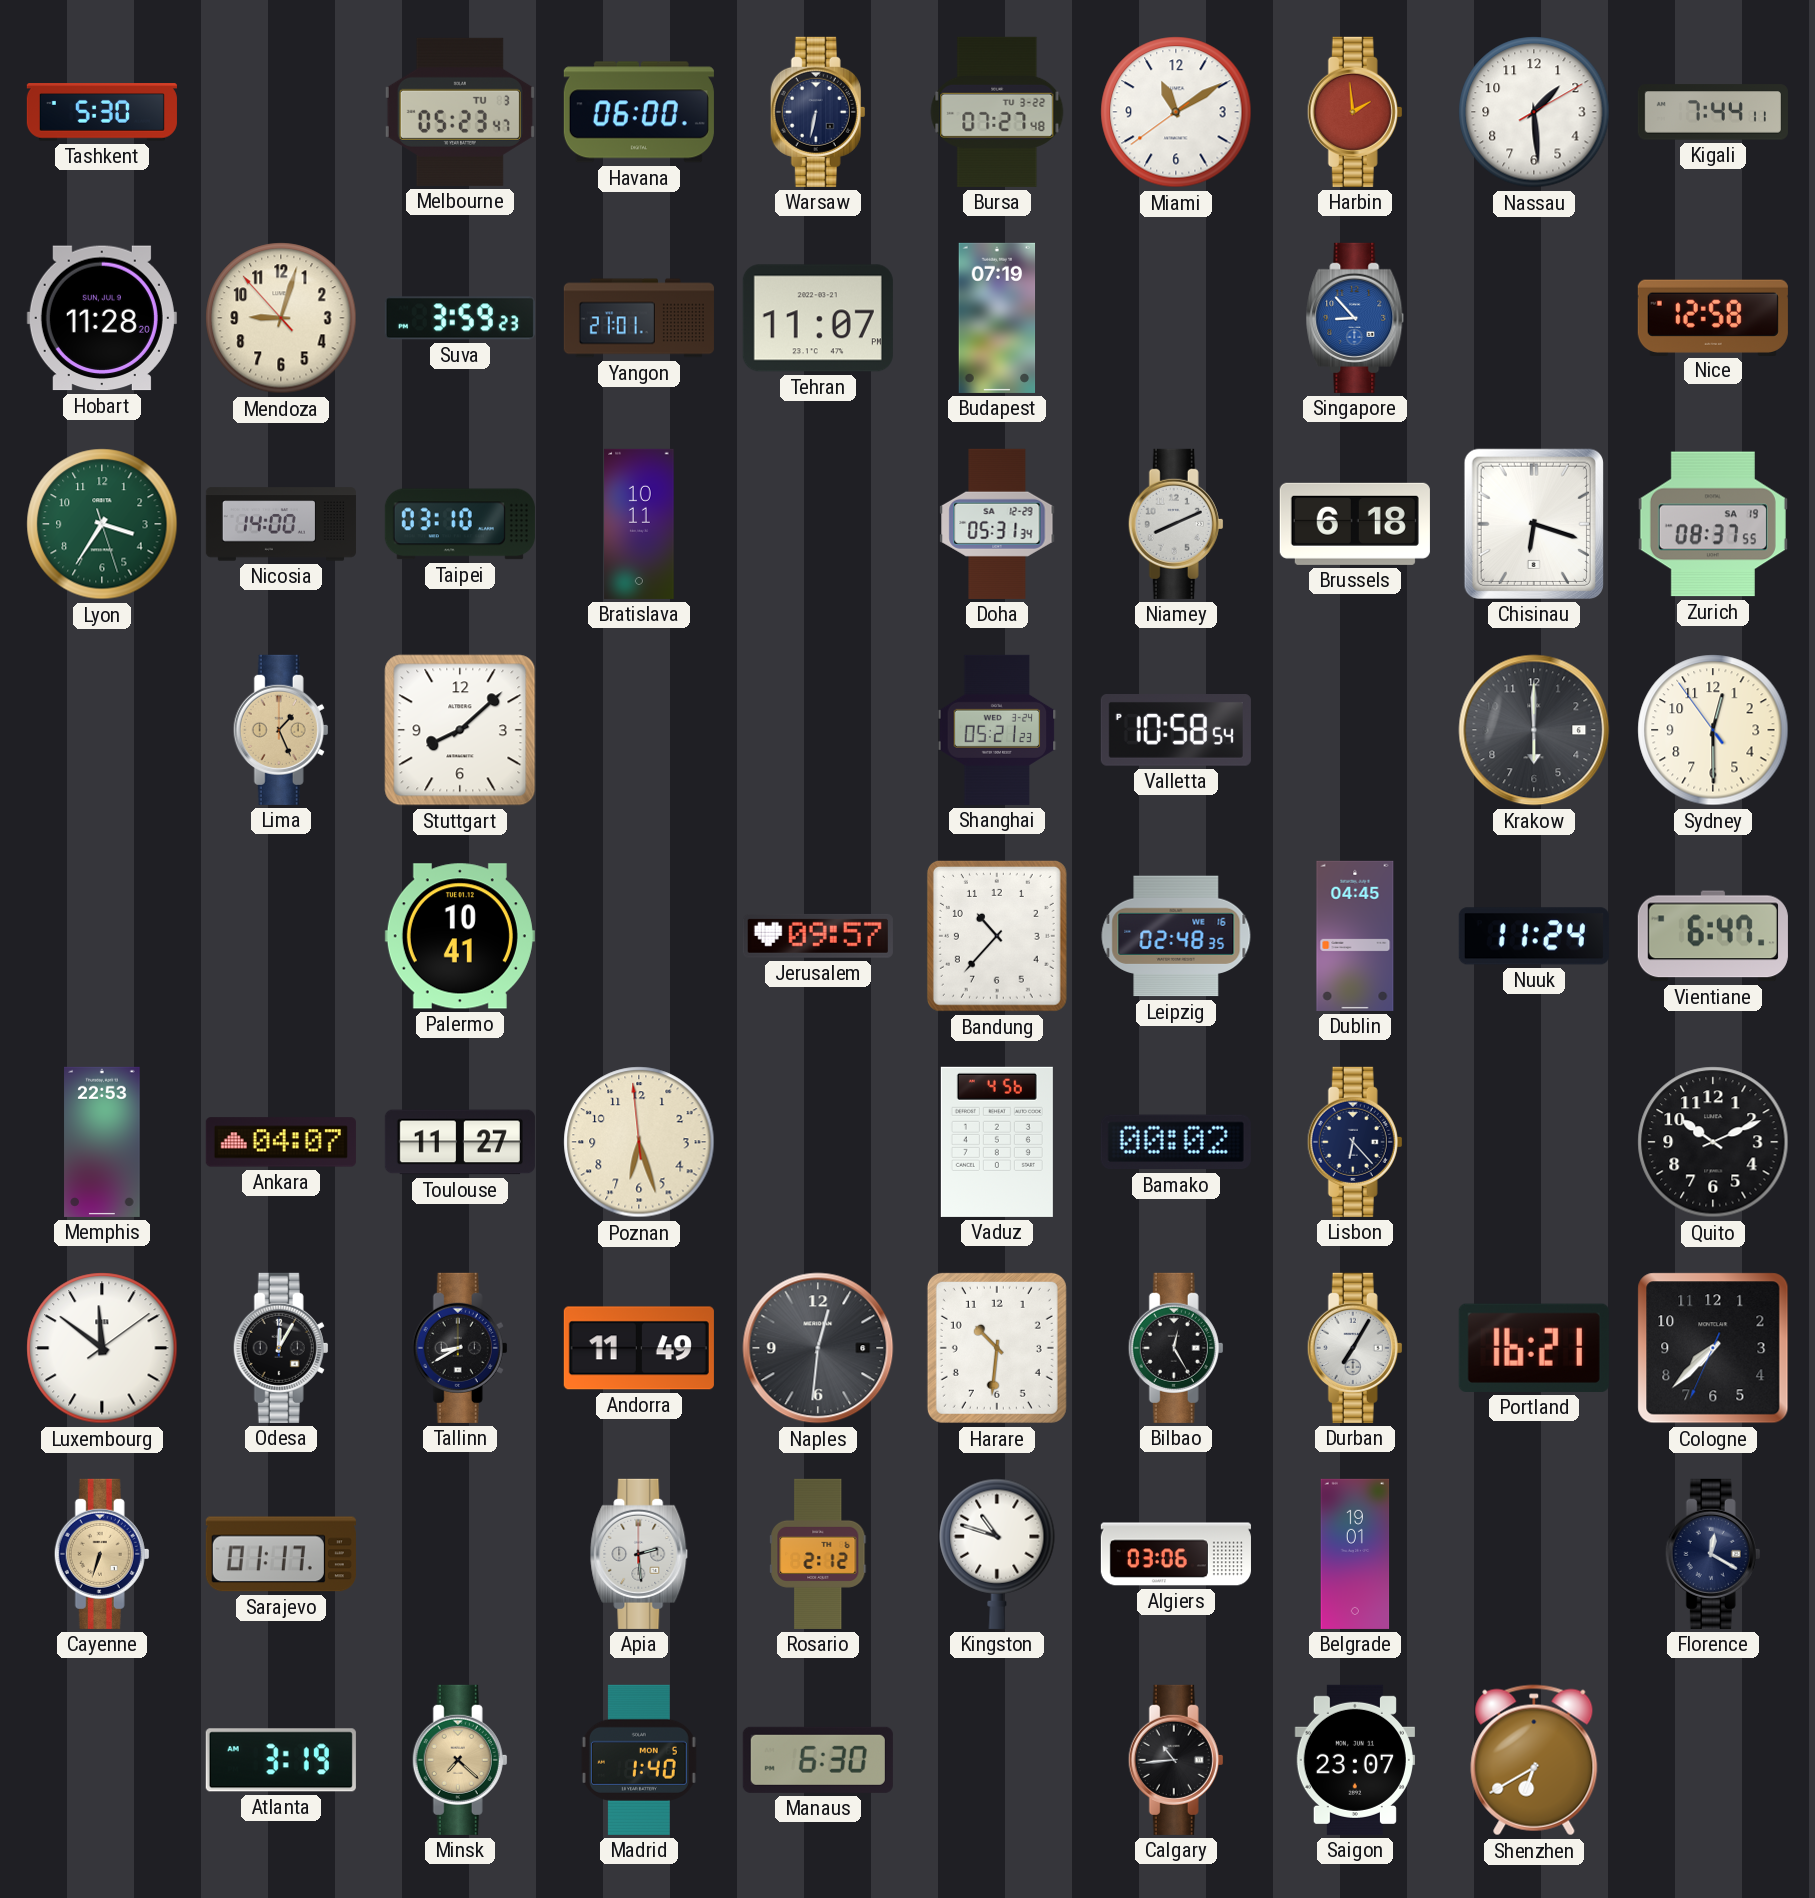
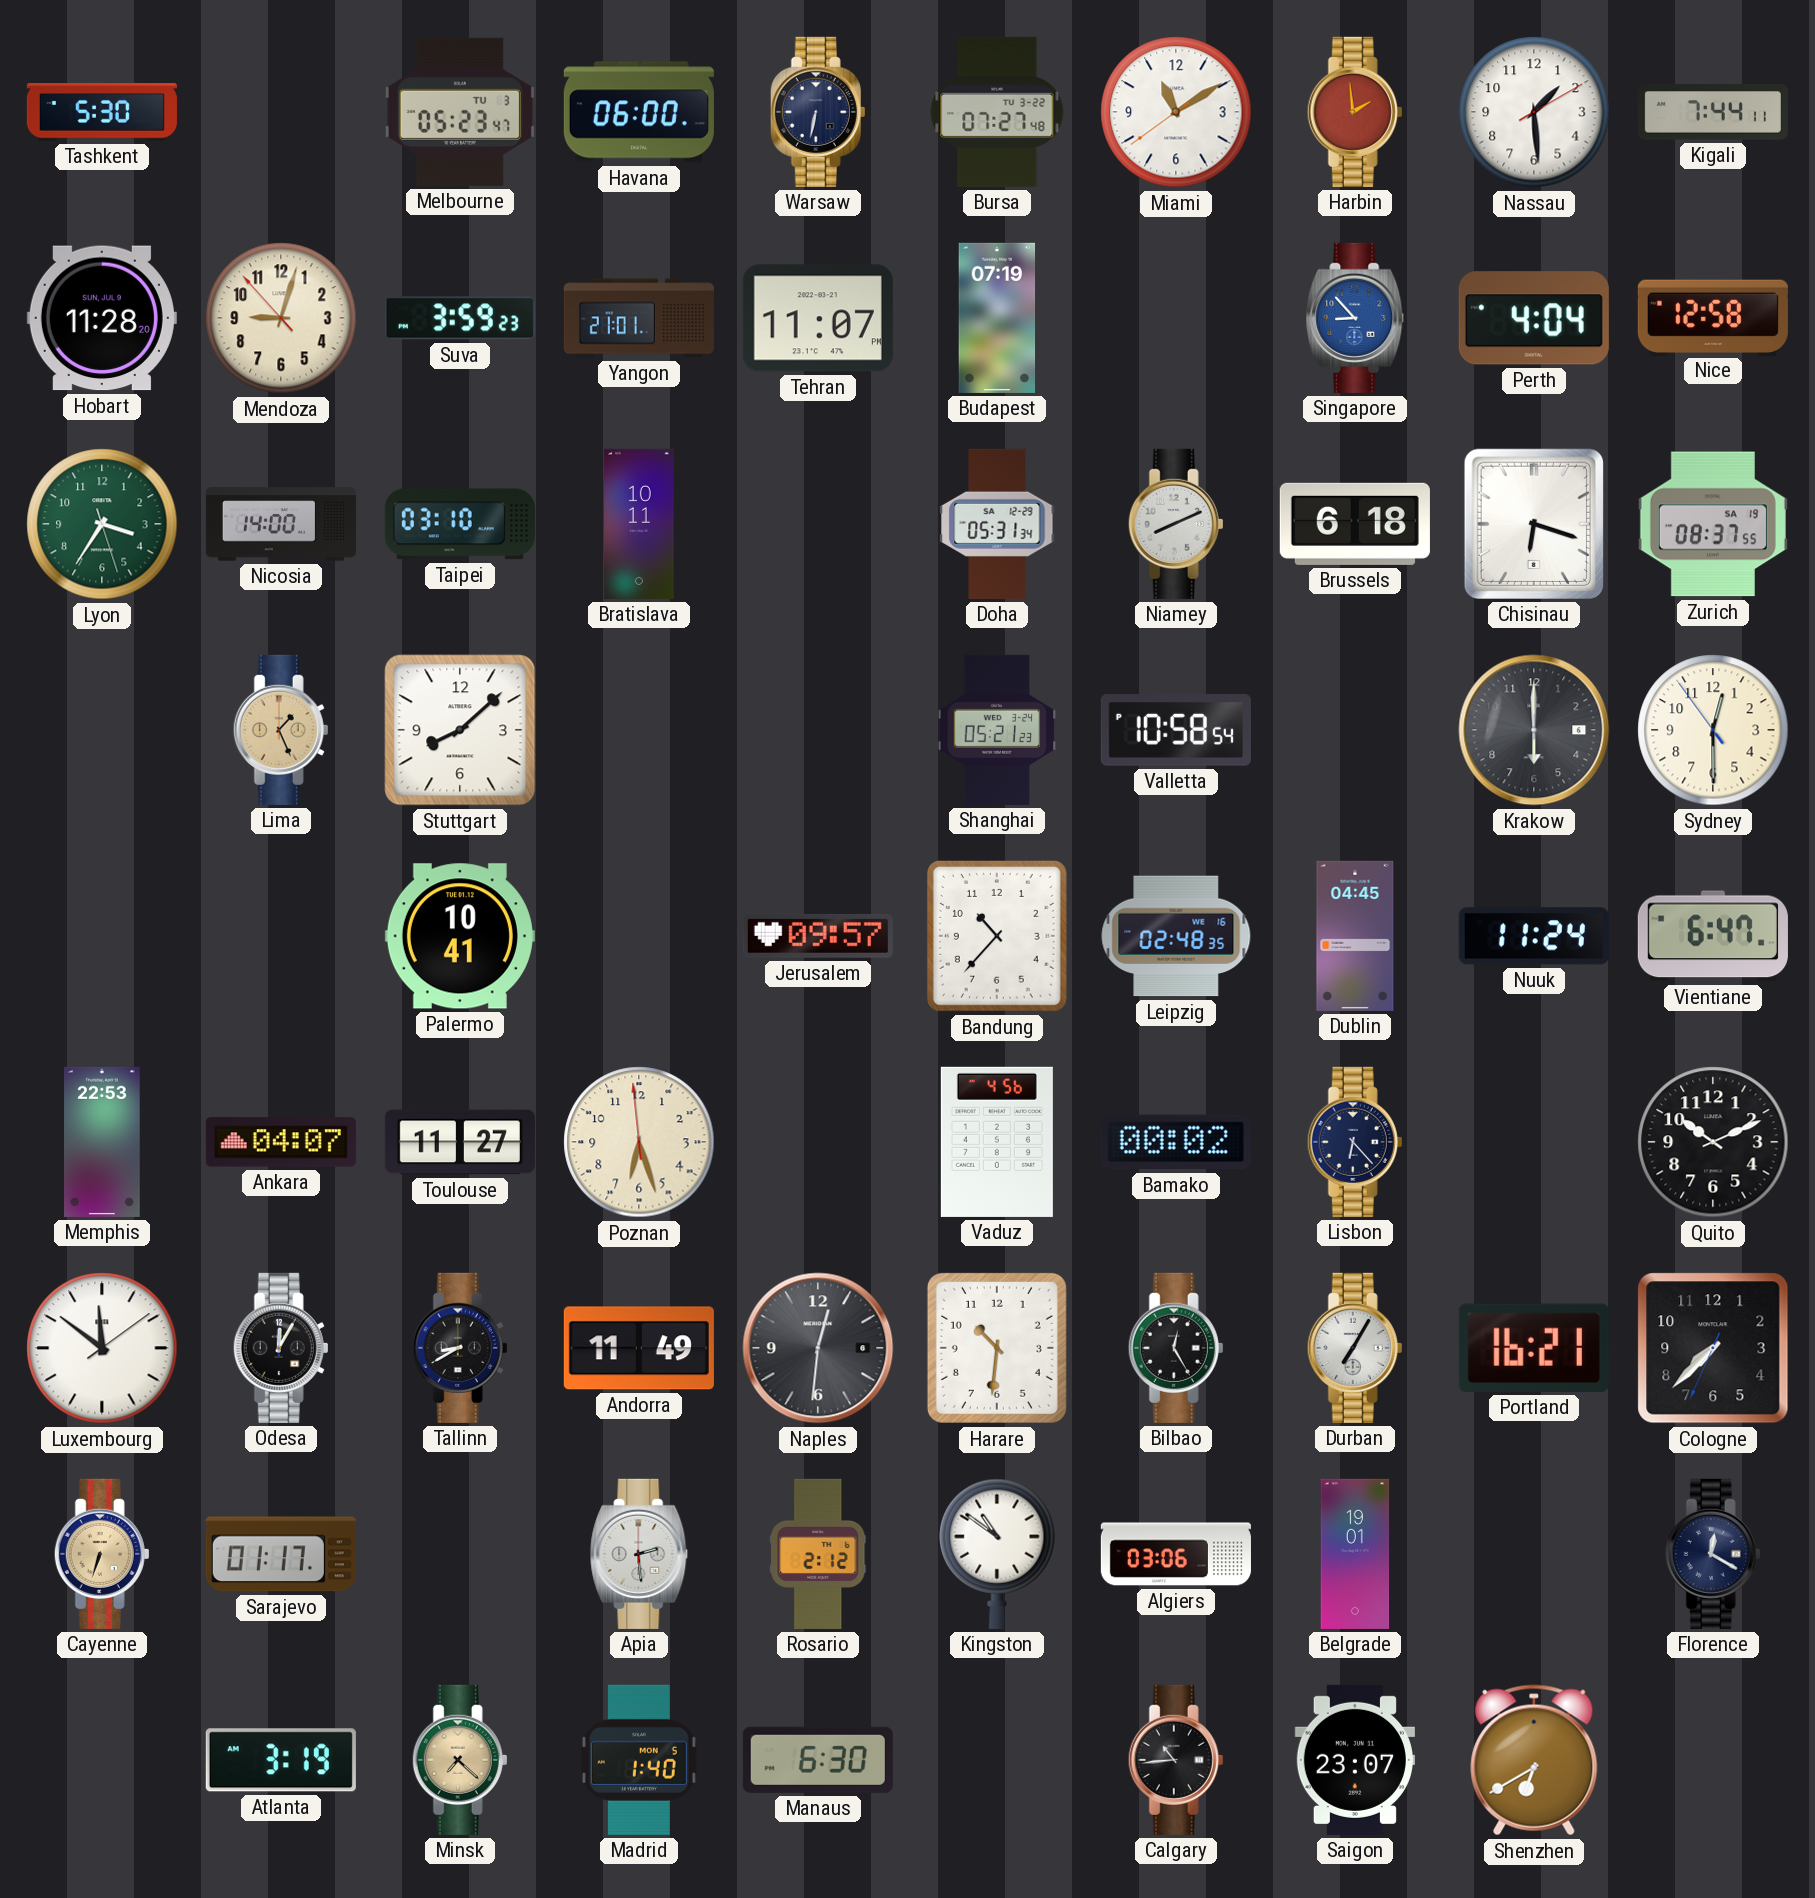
Perth: none -> 4:04 (1534, 318)
Kingston: 10:48 -> 10:51 (997, 1554)
